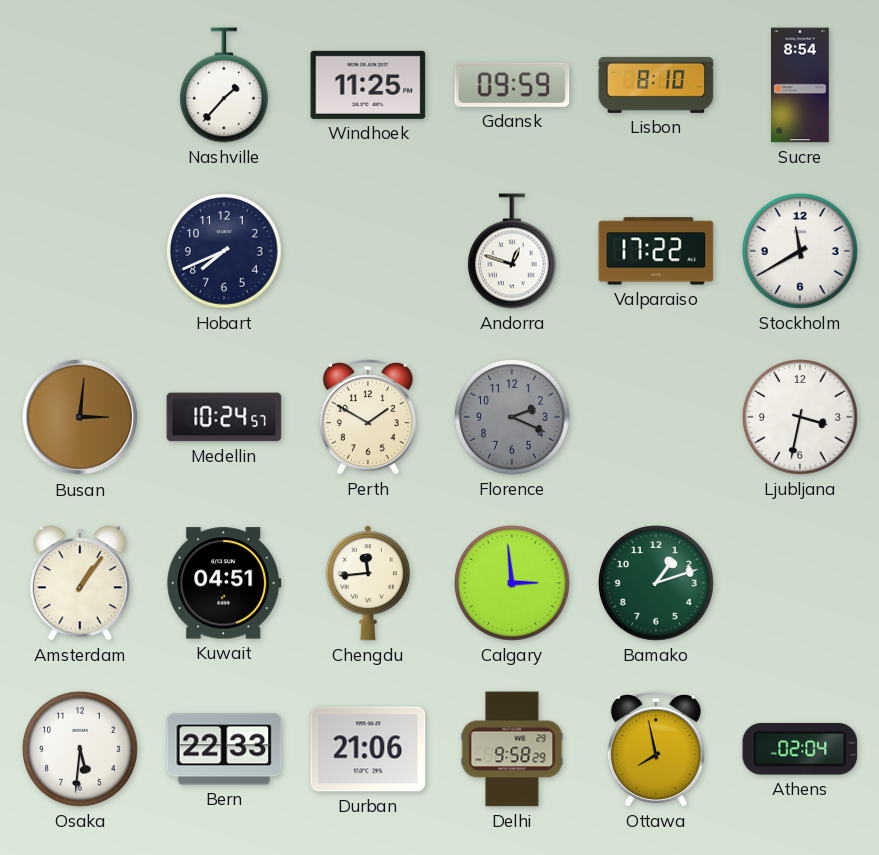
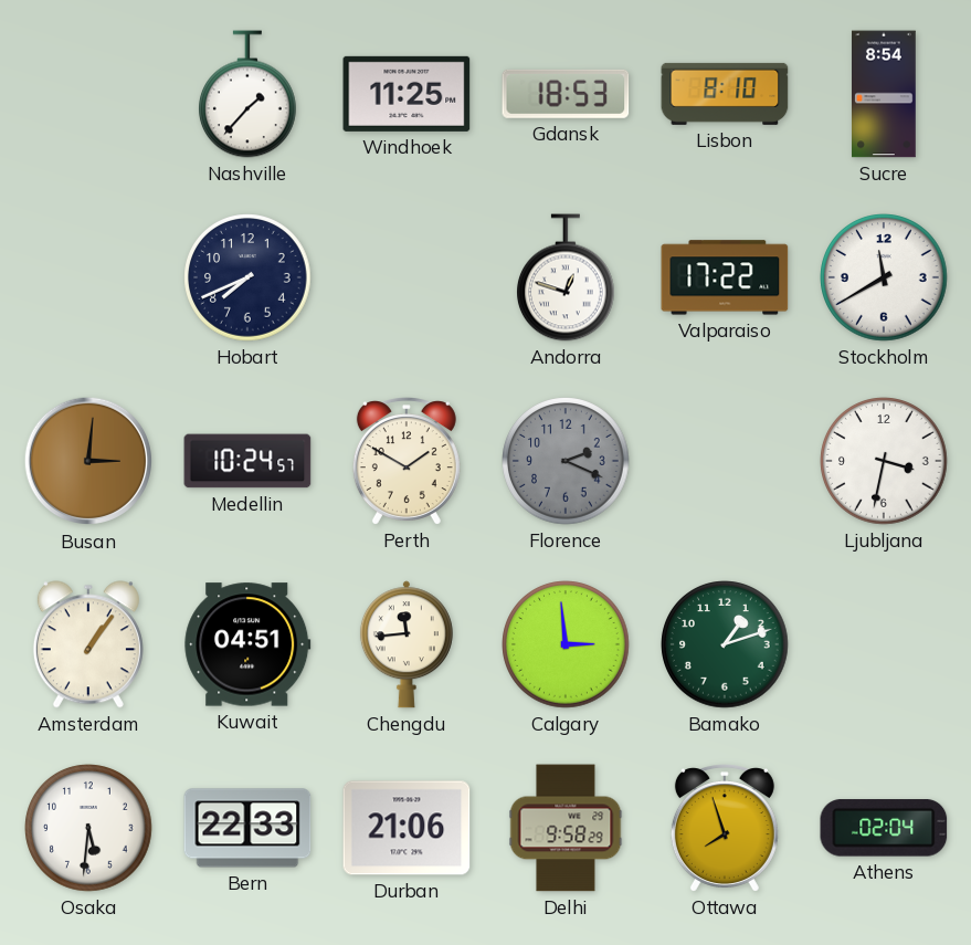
Gdansk: 09:59 -> 18:53 (566, 94)
Ottawa: 7:58 -> 7:57 (725, 828)
